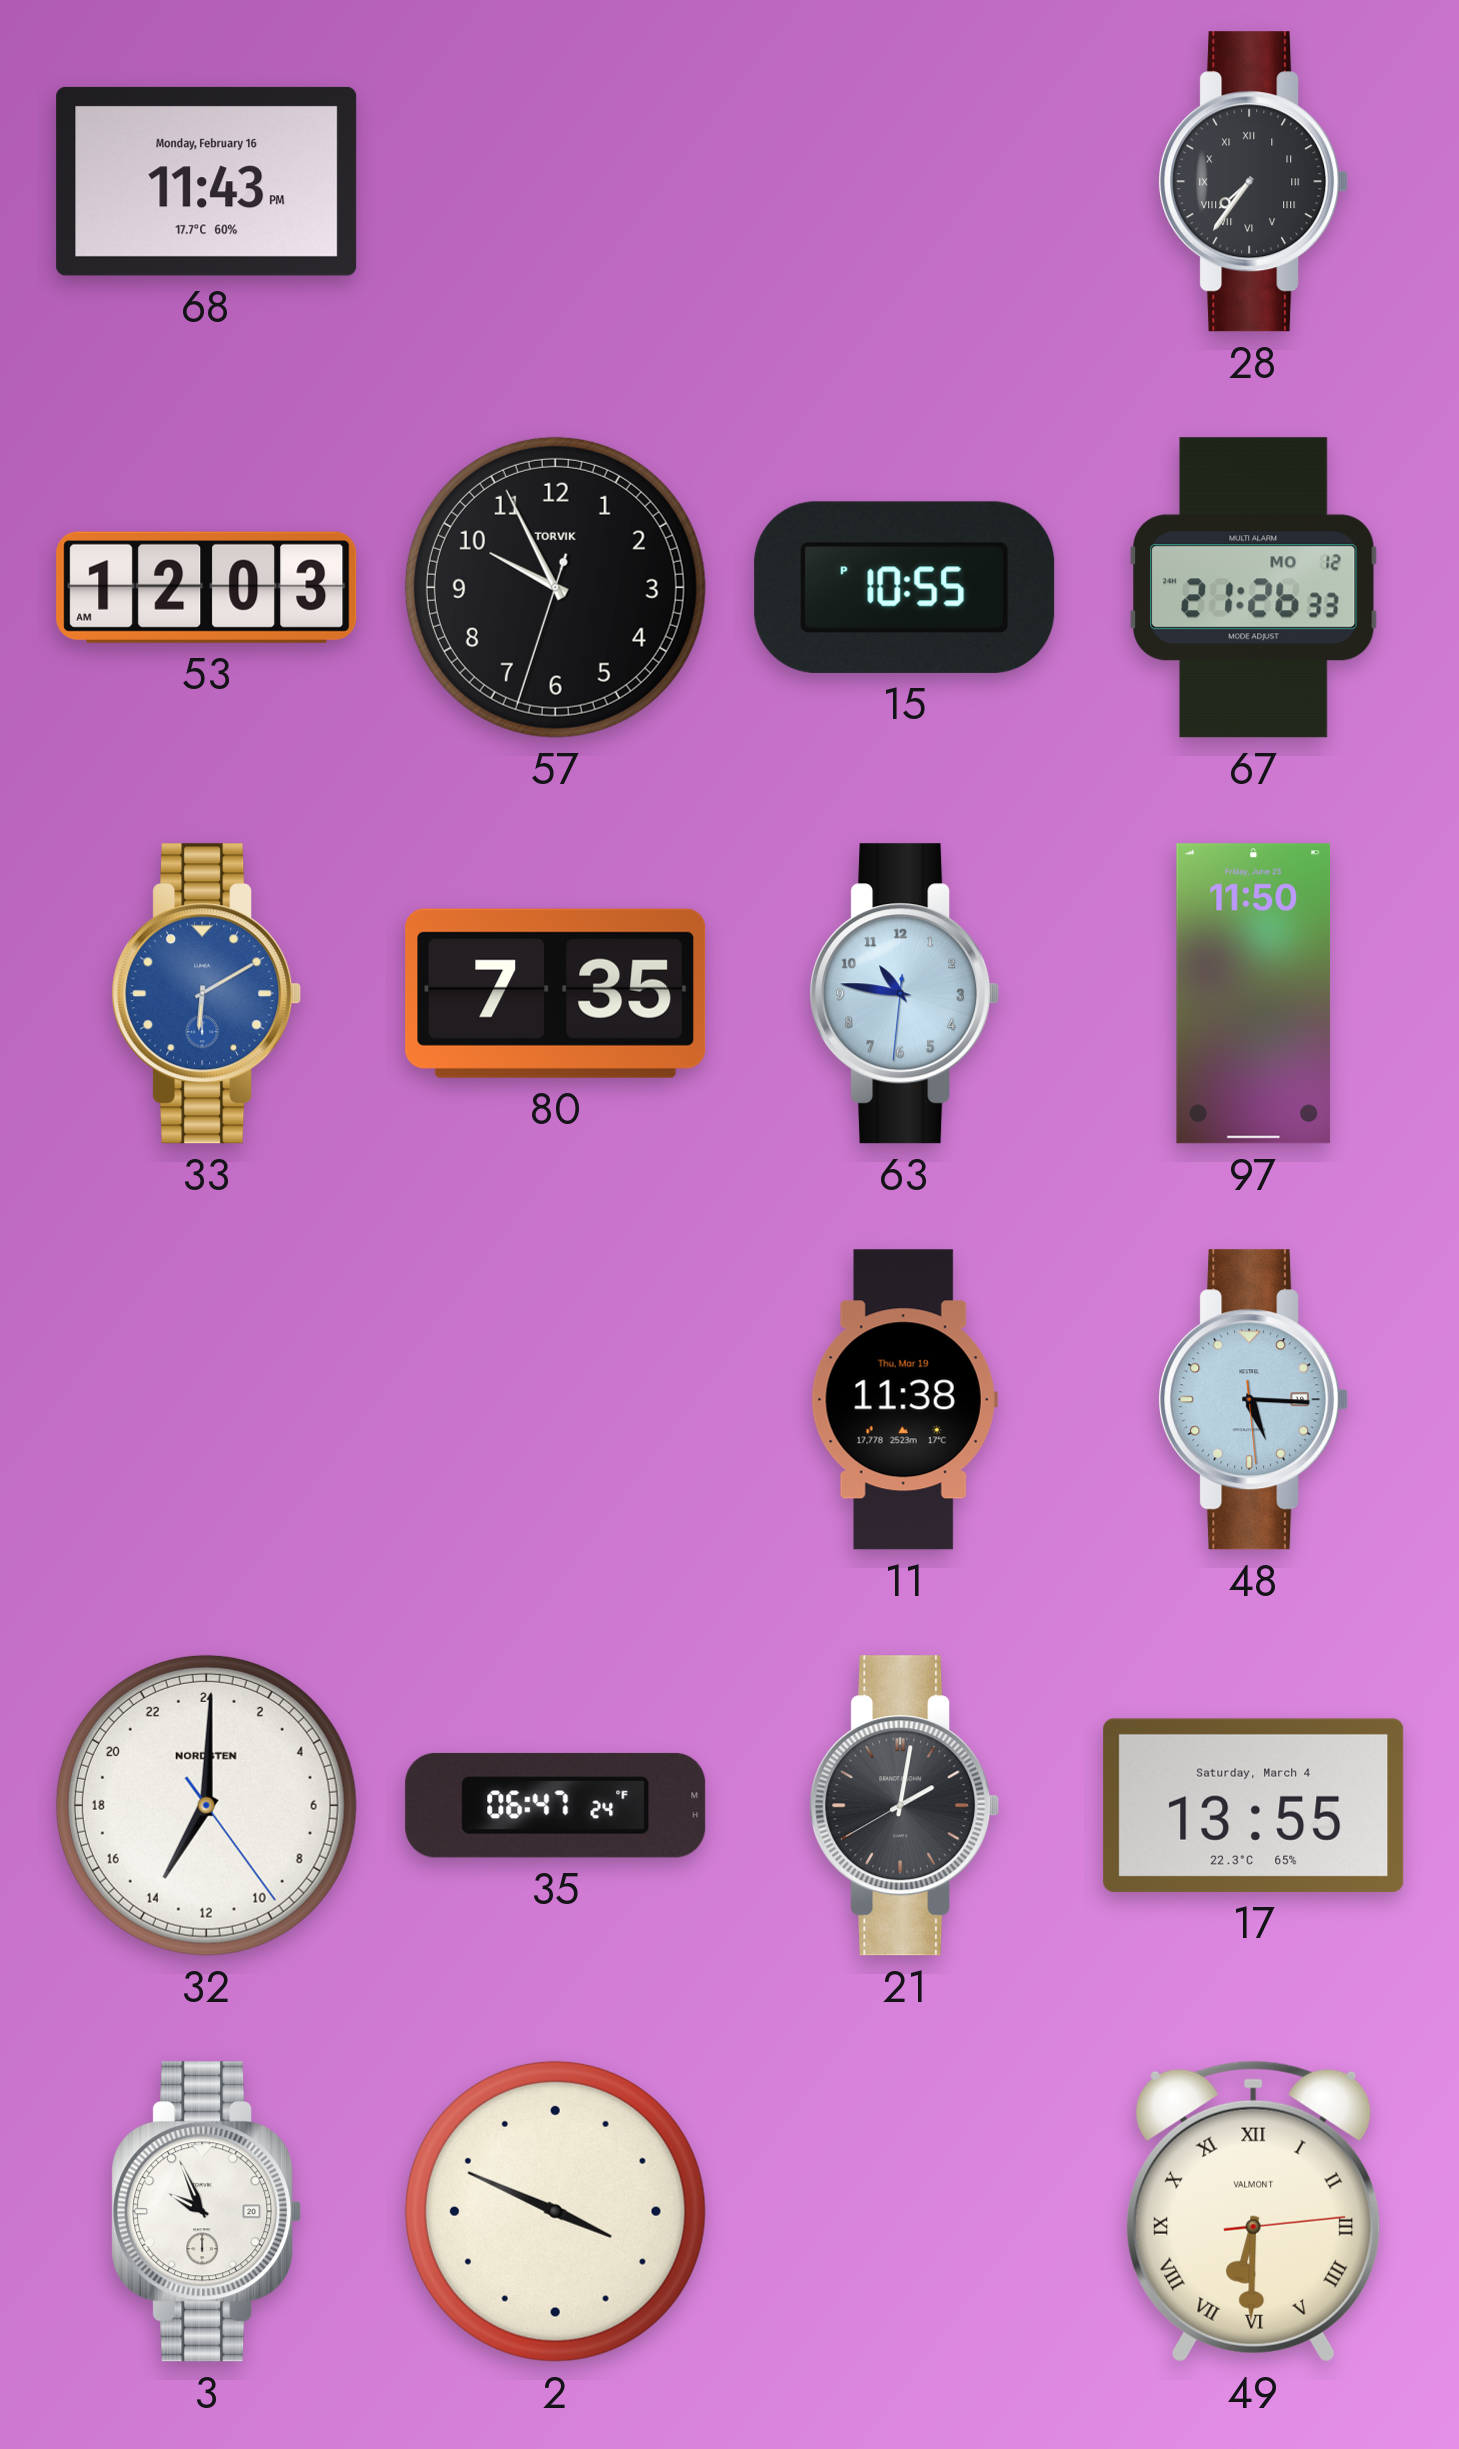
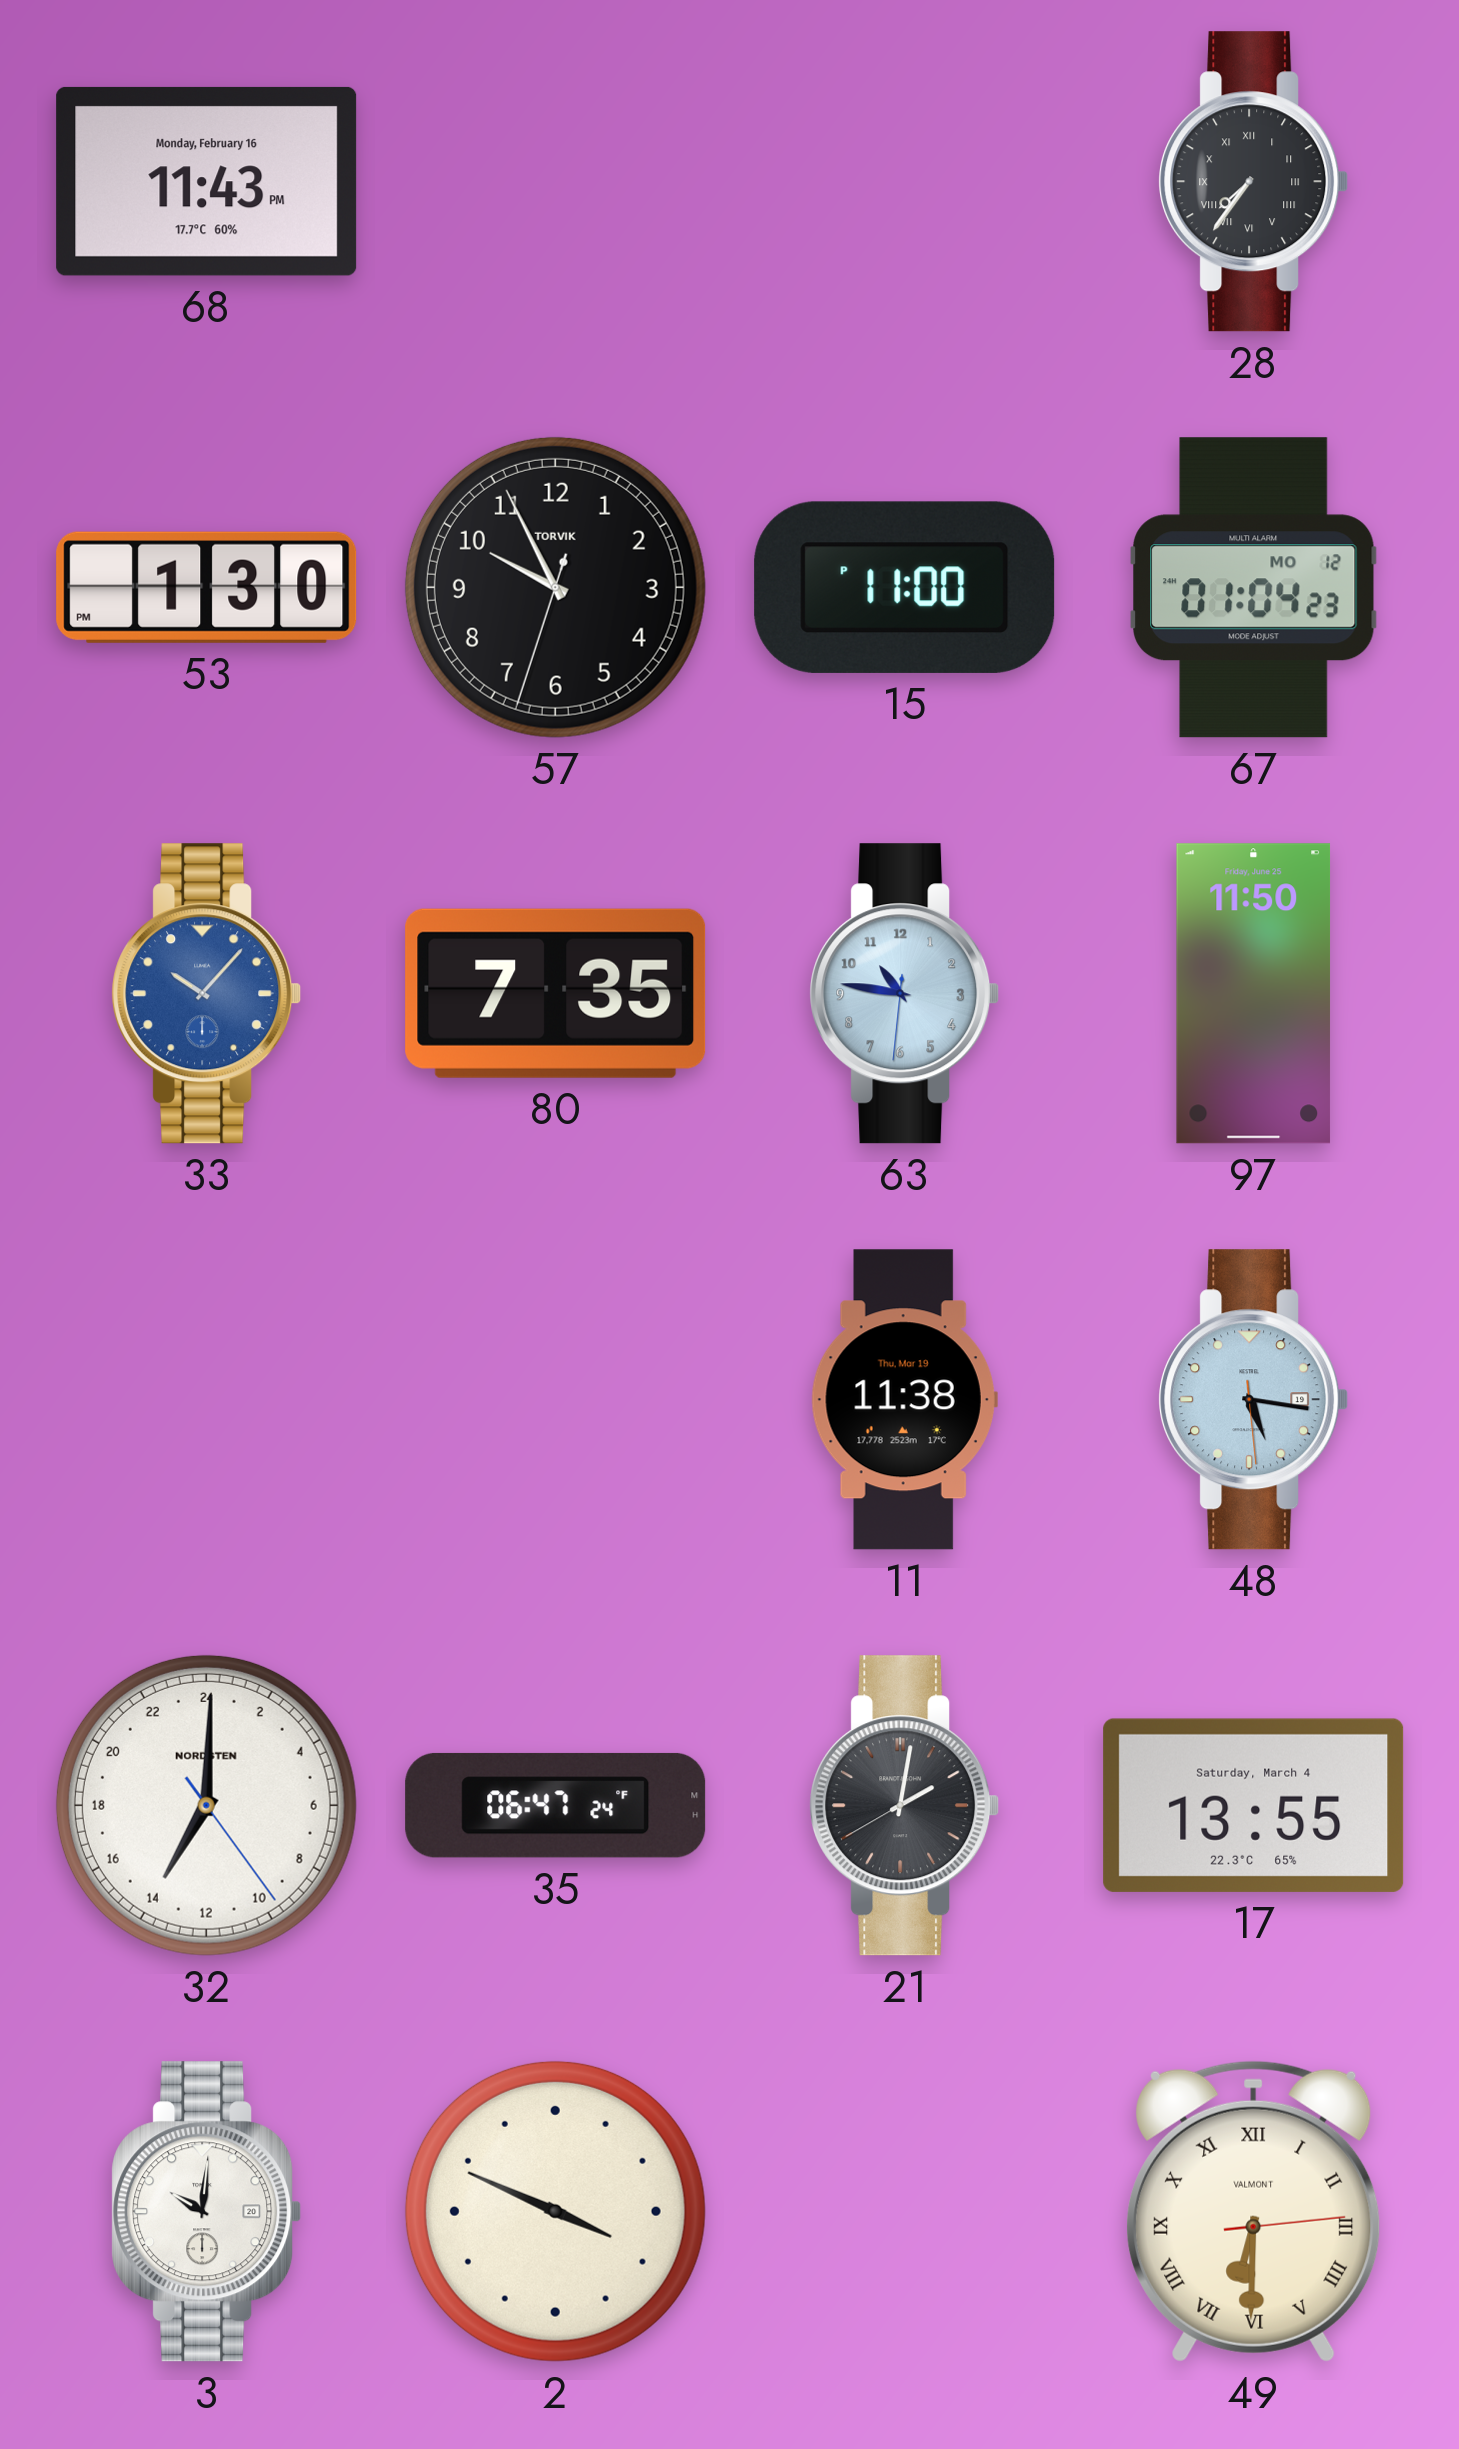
53: 12:03 -> 1:30 (207, 587)
15: 10:55 -> 11:00 (905, 587)
67: 21:26 -> 01:04 (1254, 588)
33: 6:10 -> 10:07 (207, 994)
48: 5:15 -> 5:16 (1254, 1400)
3: 9:56 -> 10:01 (207, 2212)
